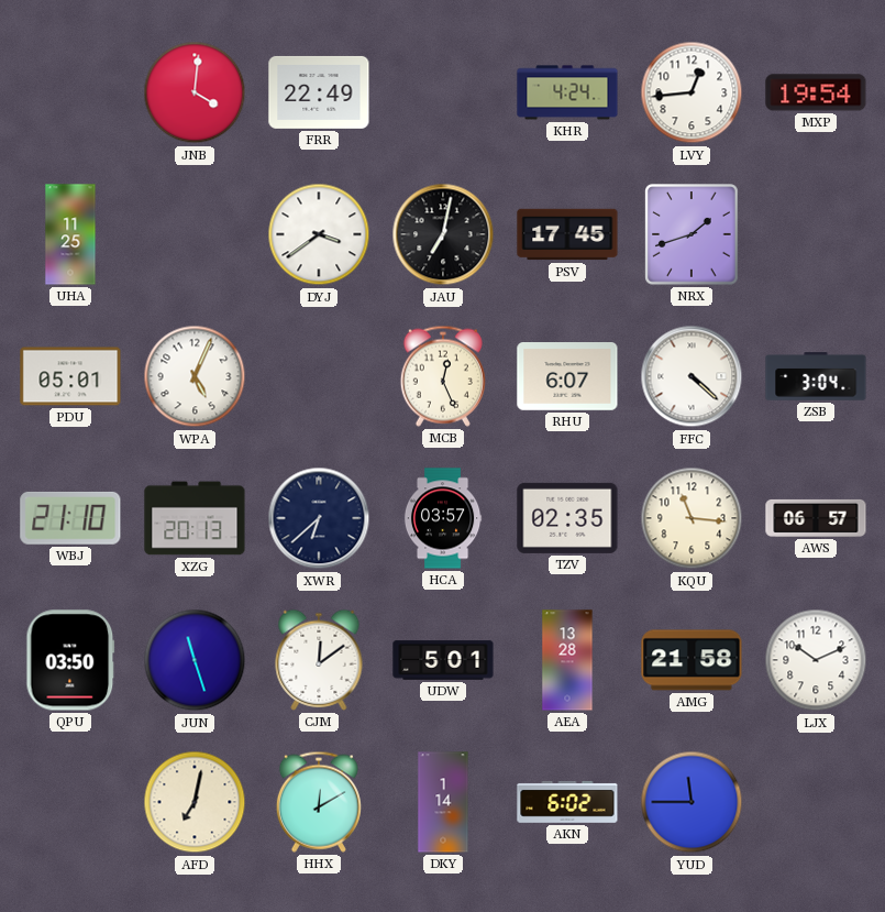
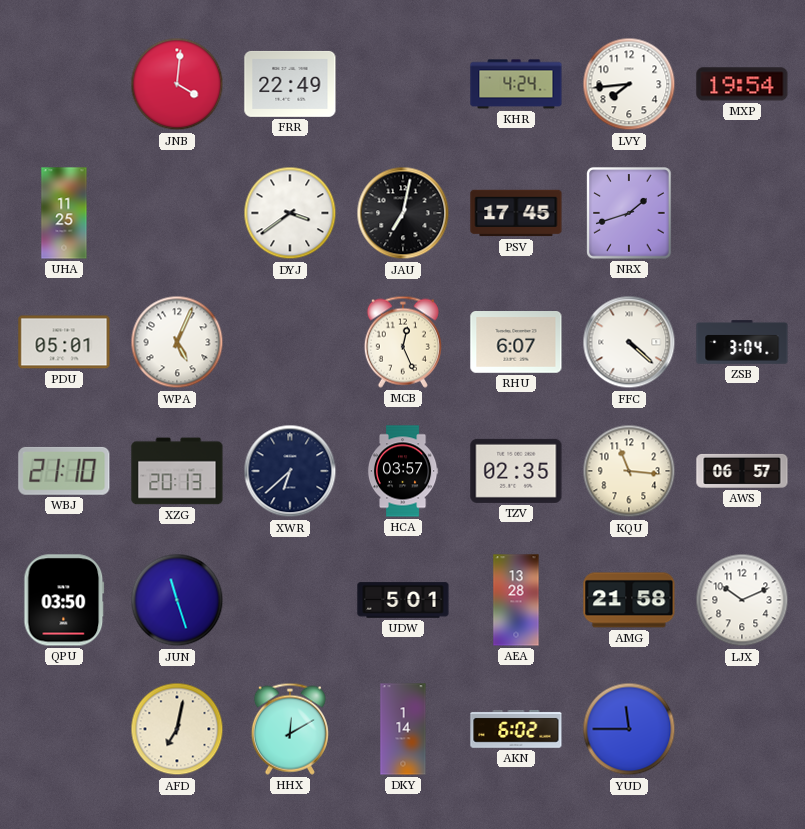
LVY: 12:44 -> 7:44 (629, 84)
CJM: 12:09 -> none (319, 660)
